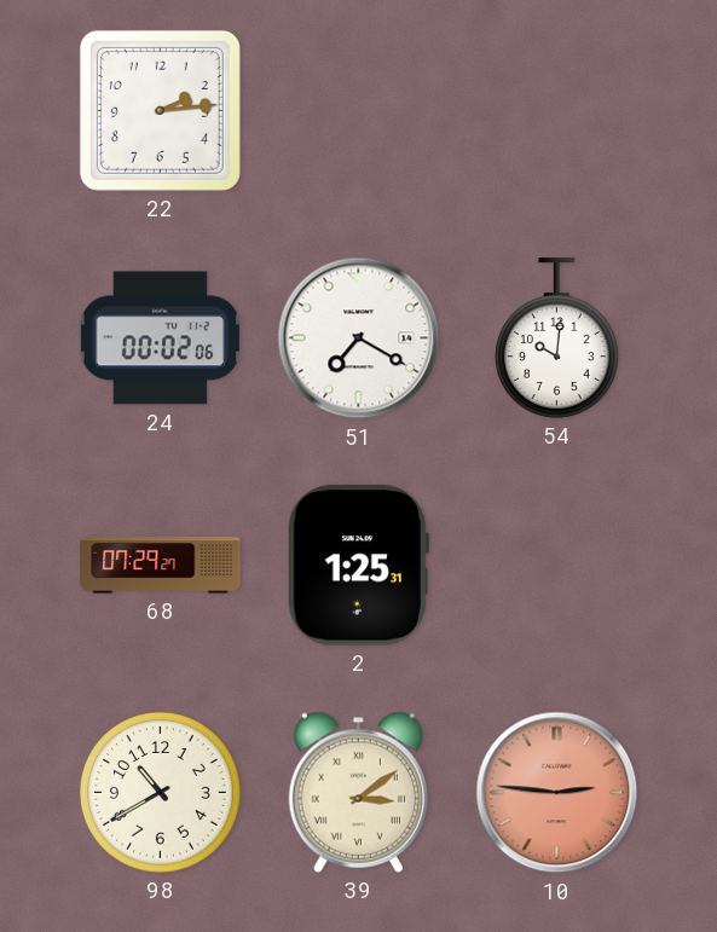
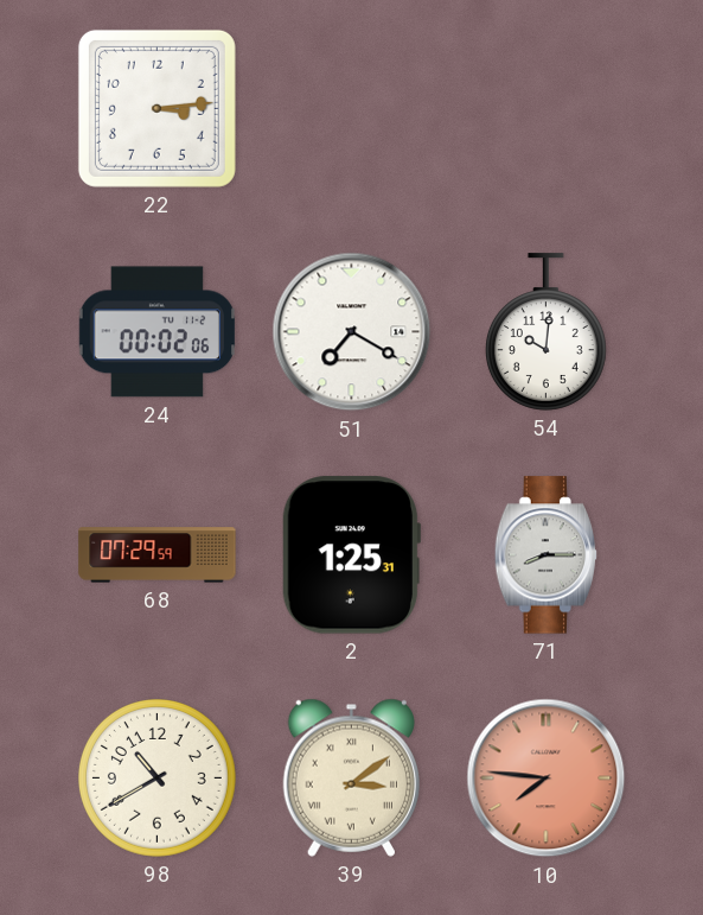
22: 2:14 -> 3:14 (156, 108)
68: 07:29:27 -> 07:29:59 (158, 555)
71: none -> 8:15 (547, 555)
10: 2:46 -> 7:46 (547, 779)
